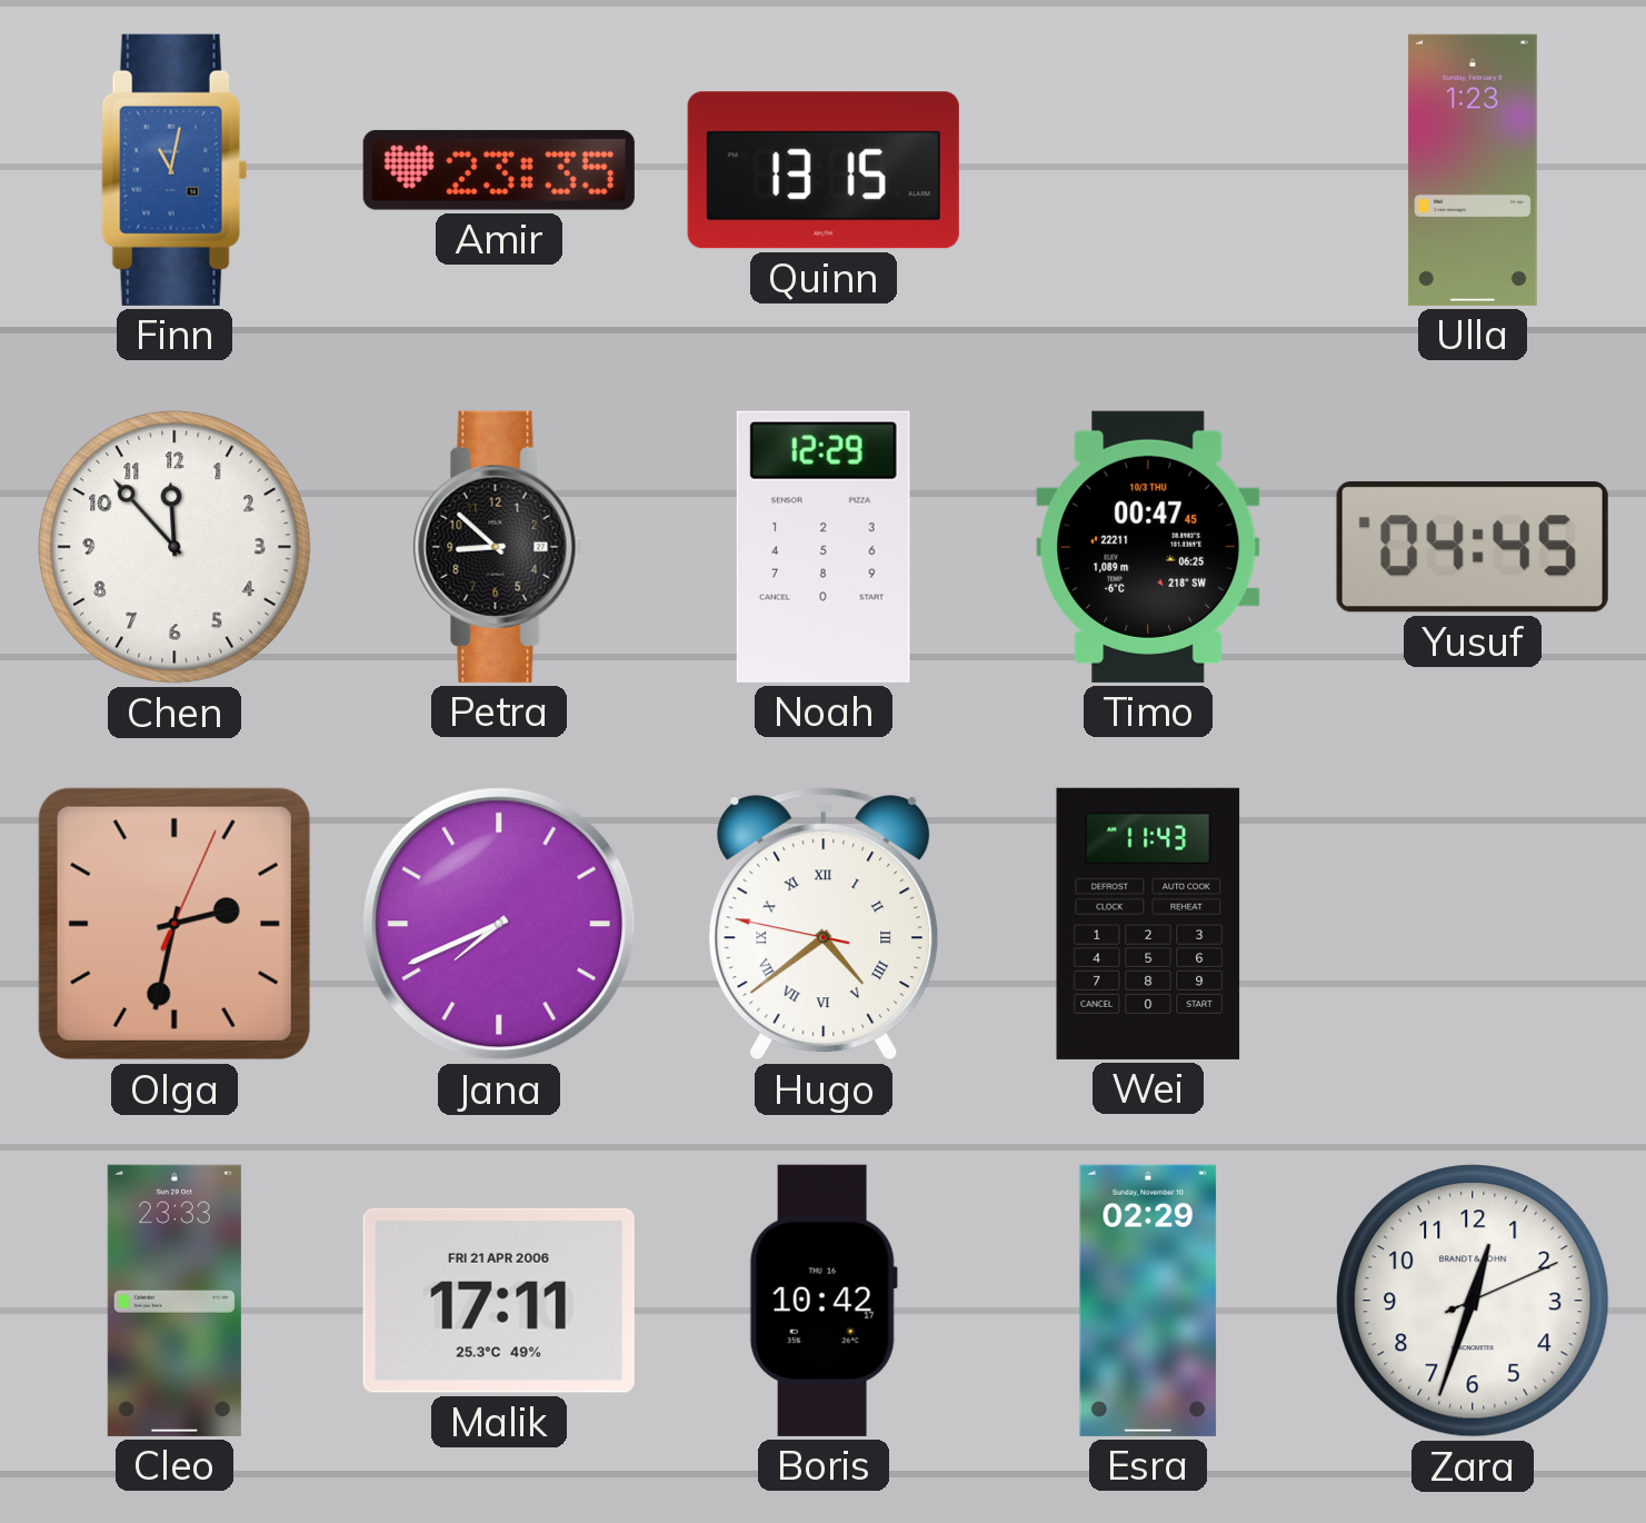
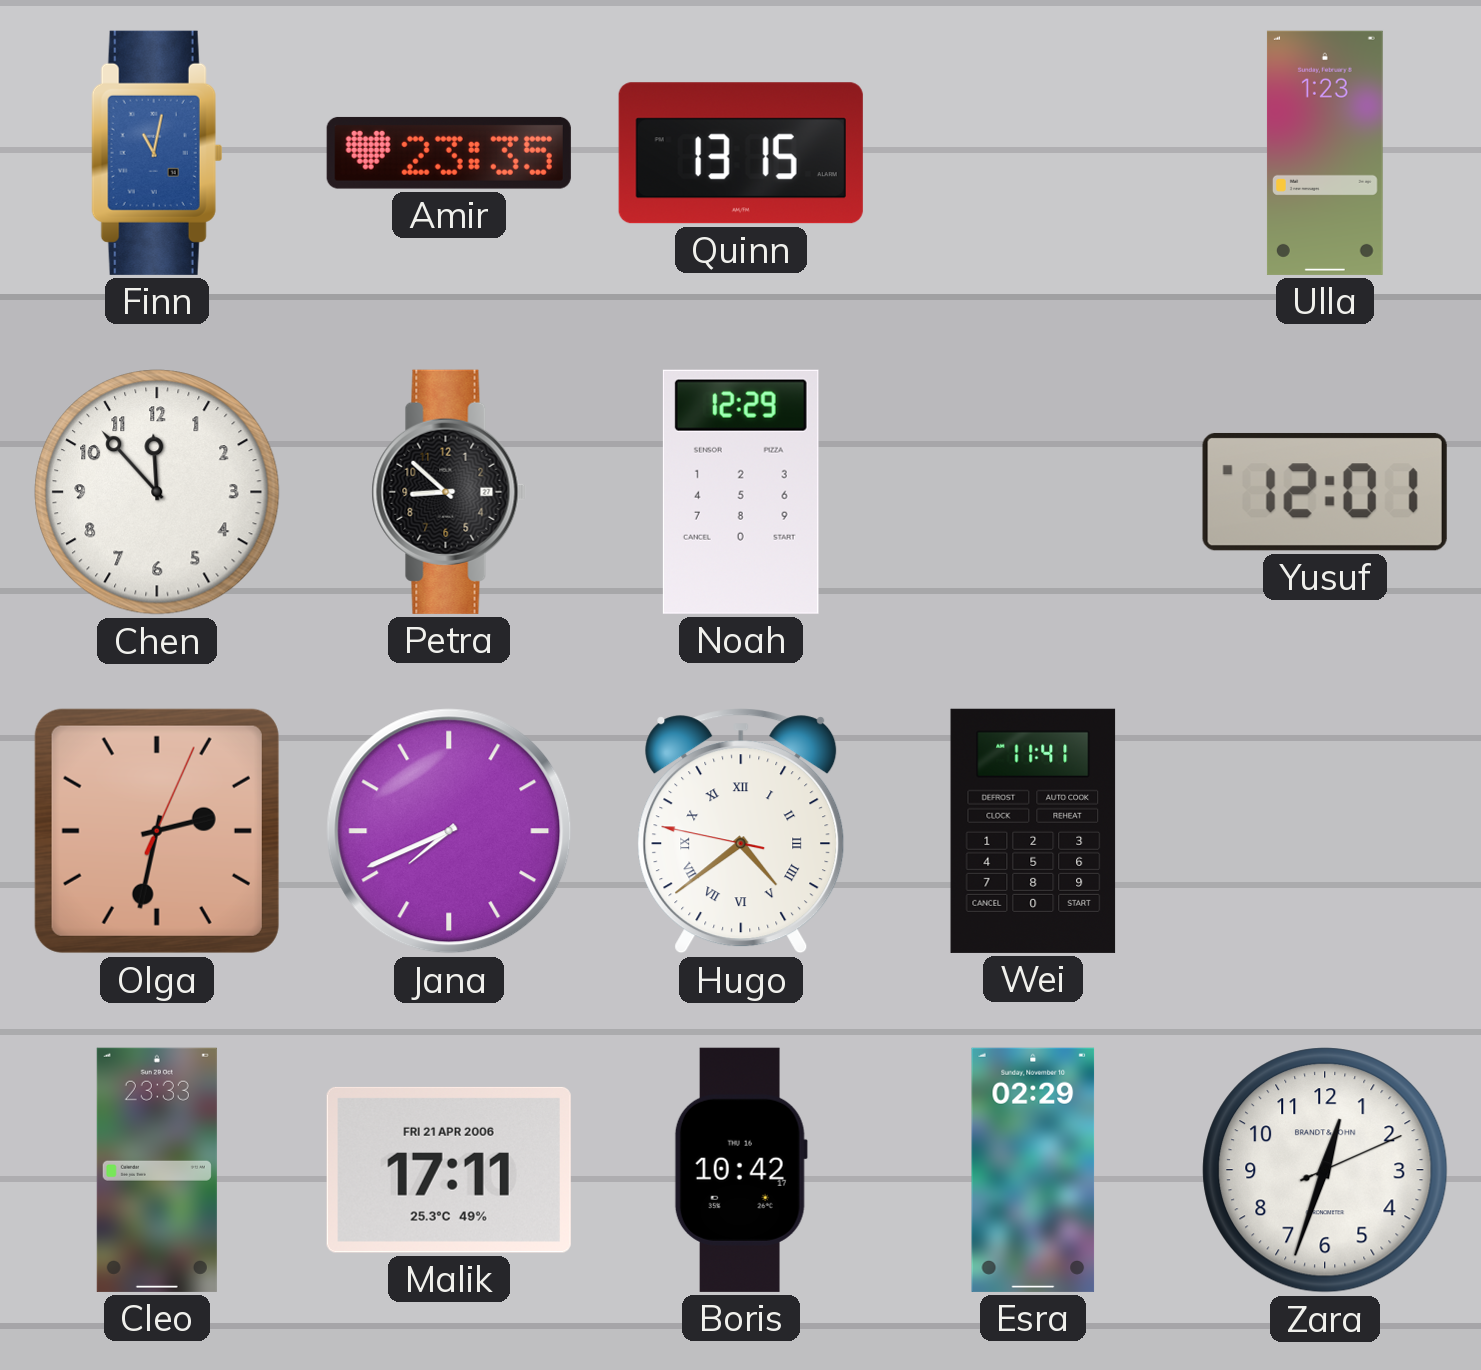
Timo: 00:47 -> none (1148, 547)
Yusuf: 04:45 -> 12:01 (1325, 492)
Wei: 11:43 -> 11:41 (1033, 831)
